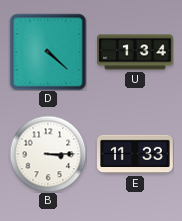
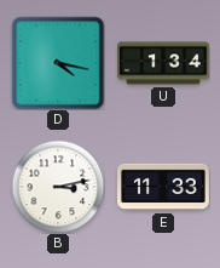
D: 4:22 -> 4:17 (58, 63)
B: 3:15 -> 3:13 (58, 187)
